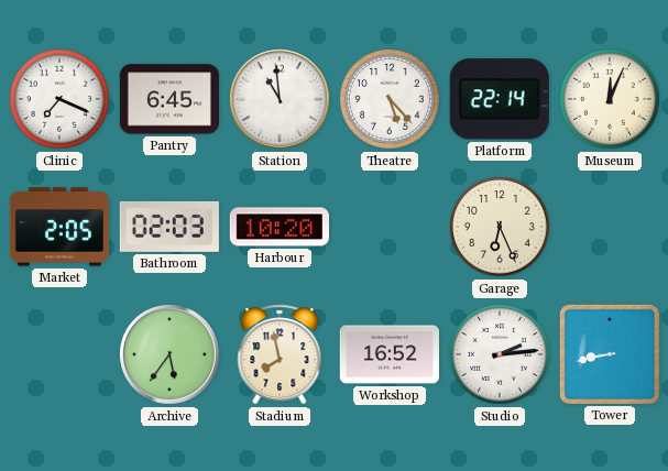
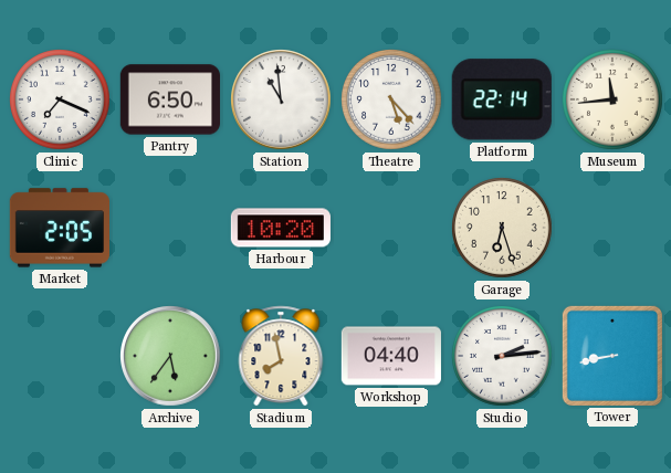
Pantry: 6:45 -> 6:50 (169, 99)
Museum: 12:04 -> 11:44 (612, 99)
Bathroom: 02:03 -> none (169, 227)
Garage: 6:26 -> 6:27 (502, 228)
Workshop: 16:52 -> 04:40 (390, 356)
